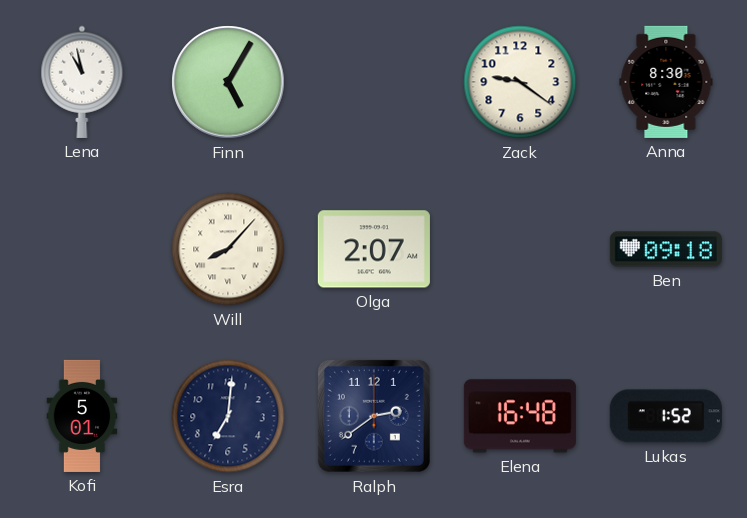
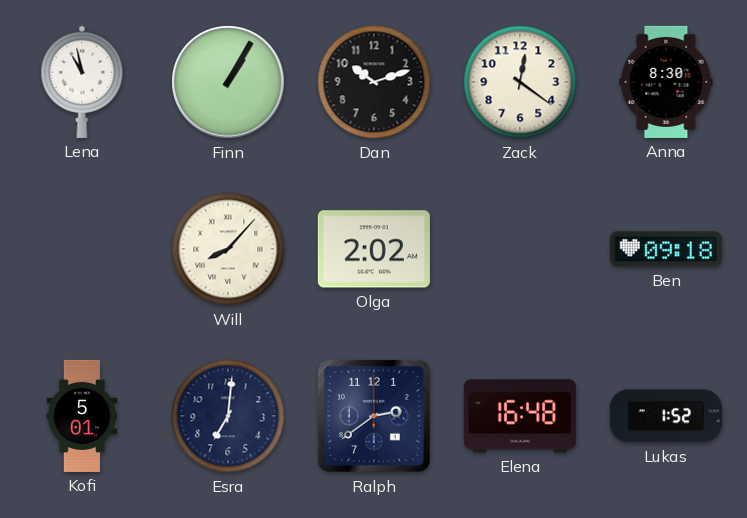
Finn: 5:05 -> 1:05 (228, 82)
Dan: none -> 10:12 (374, 82)
Zack: 9:21 -> 12:21 (520, 82)
Olga: 2:07 -> 2:02 (374, 249)
